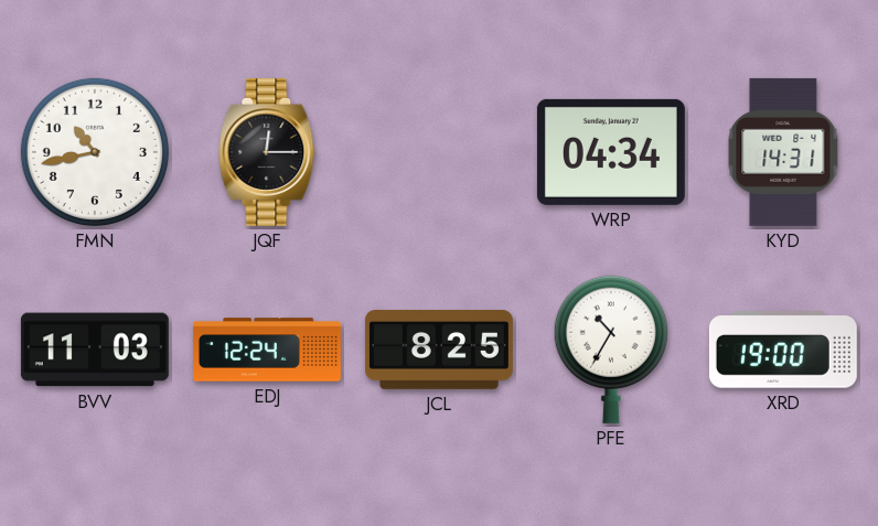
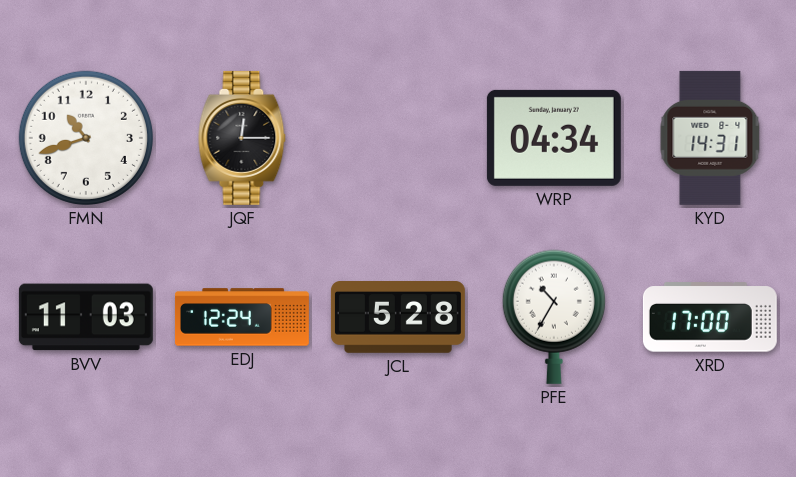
FMN: 10:43 -> 10:42 (86, 138)
JCL: 8:25 -> 5:28 (398, 318)
XRD: 19:00 -> 17:00 (710, 317)
